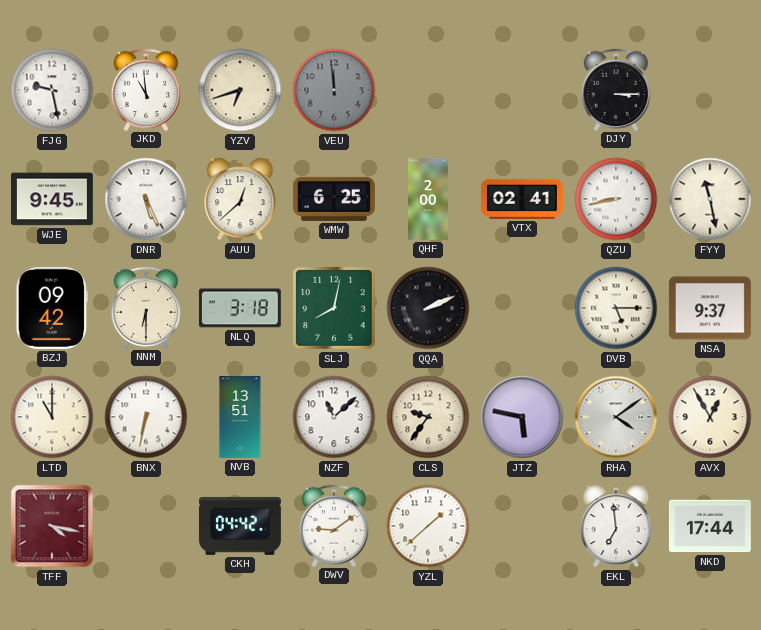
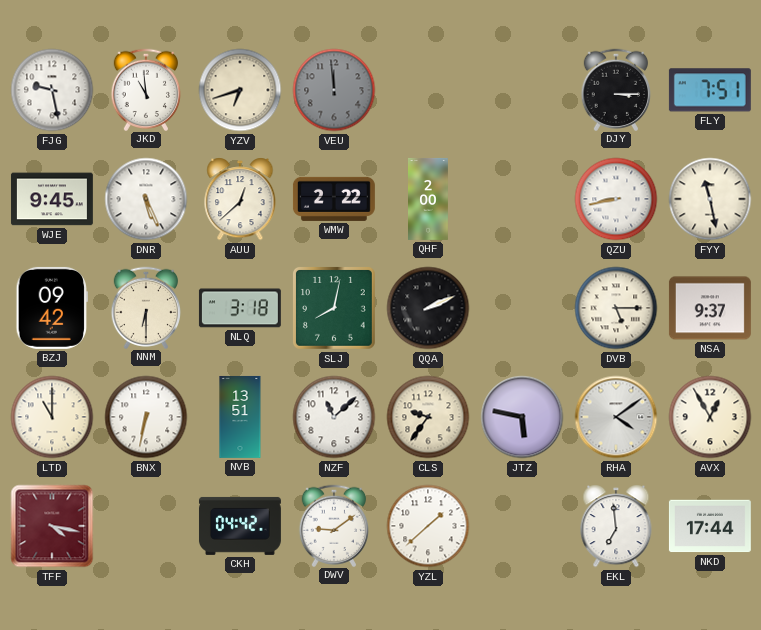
FLY: none -> 7:51 (710, 90)
WMW: 6:25 -> 2:22 (334, 199)
VTX: 02:41 -> none (522, 199)
